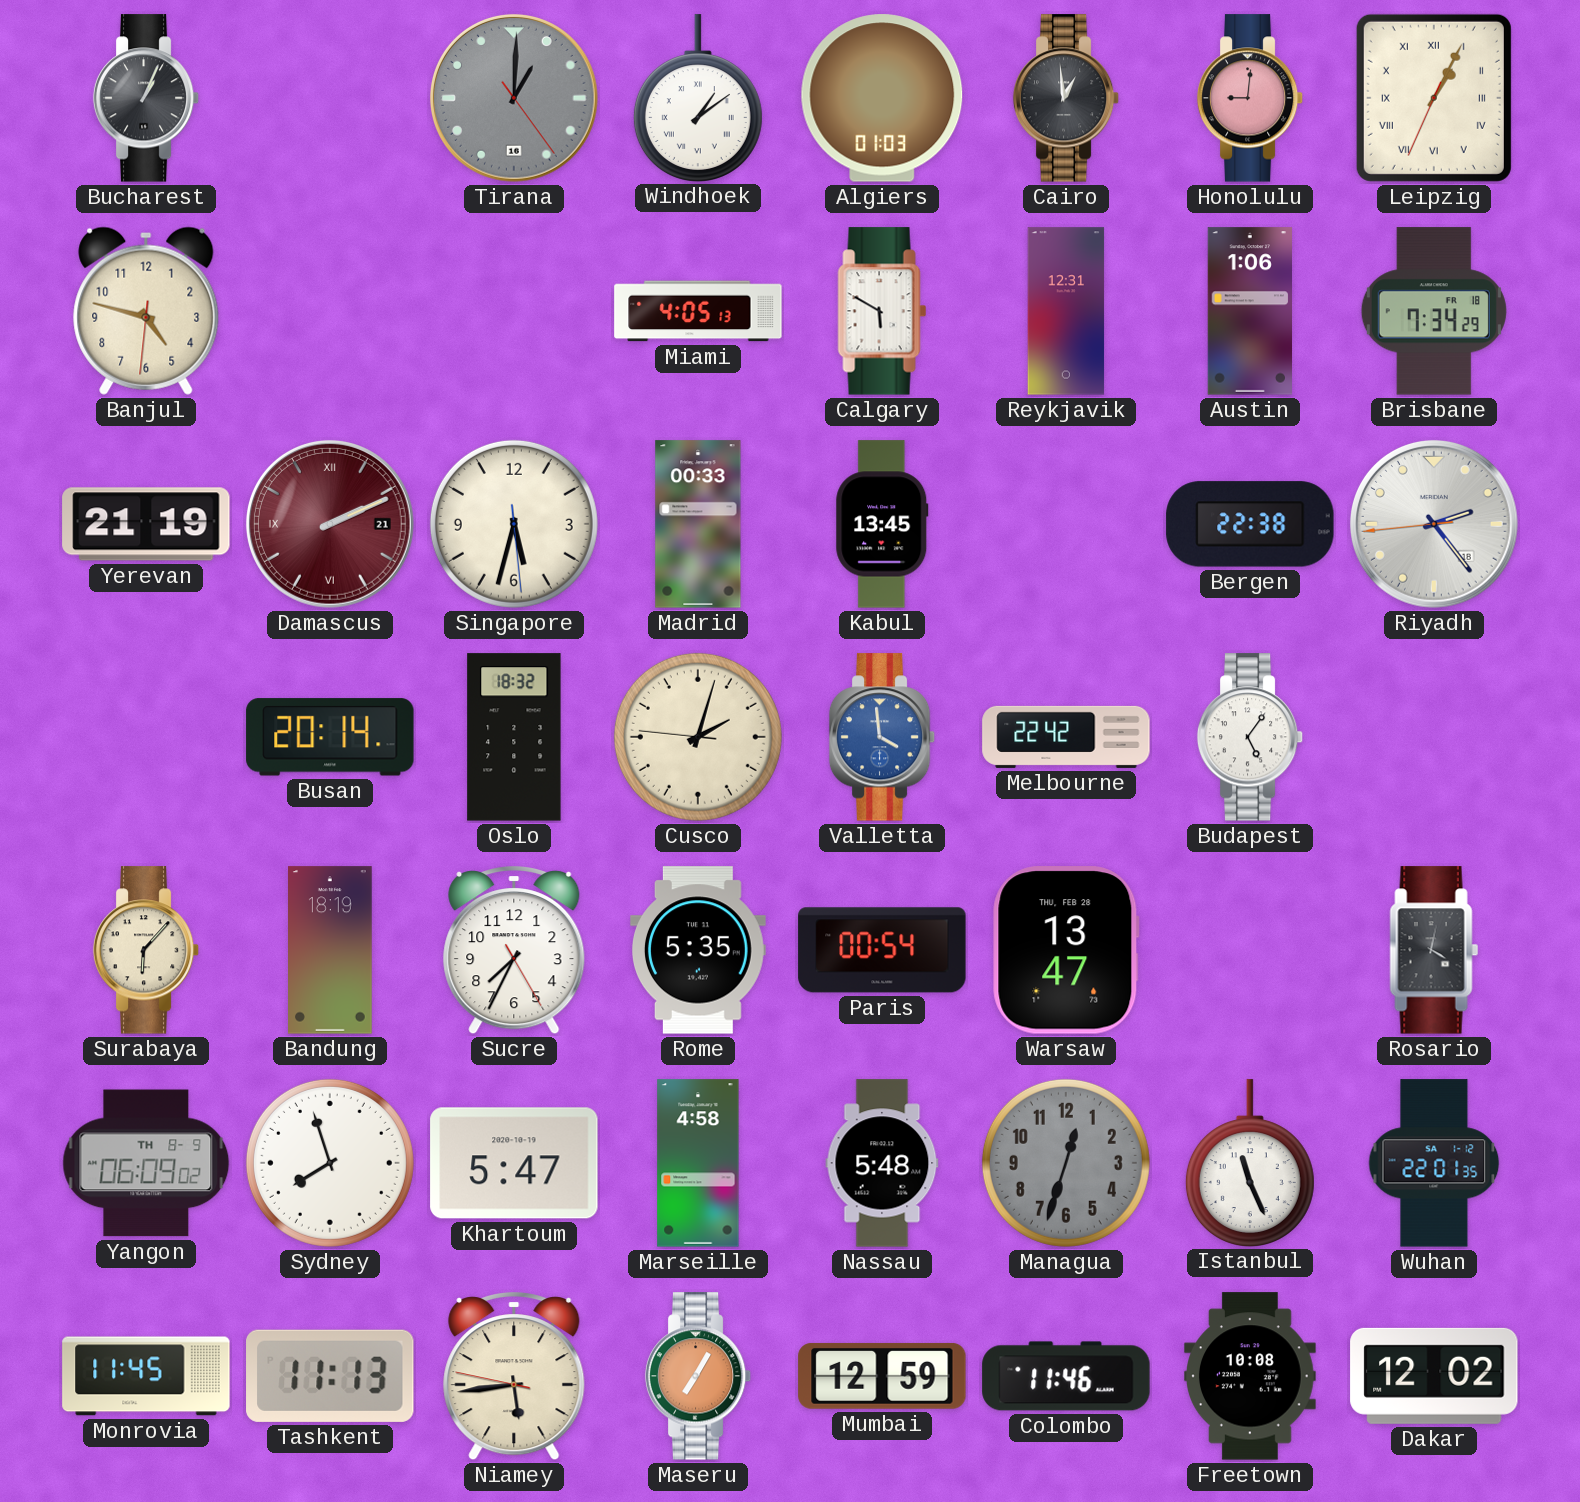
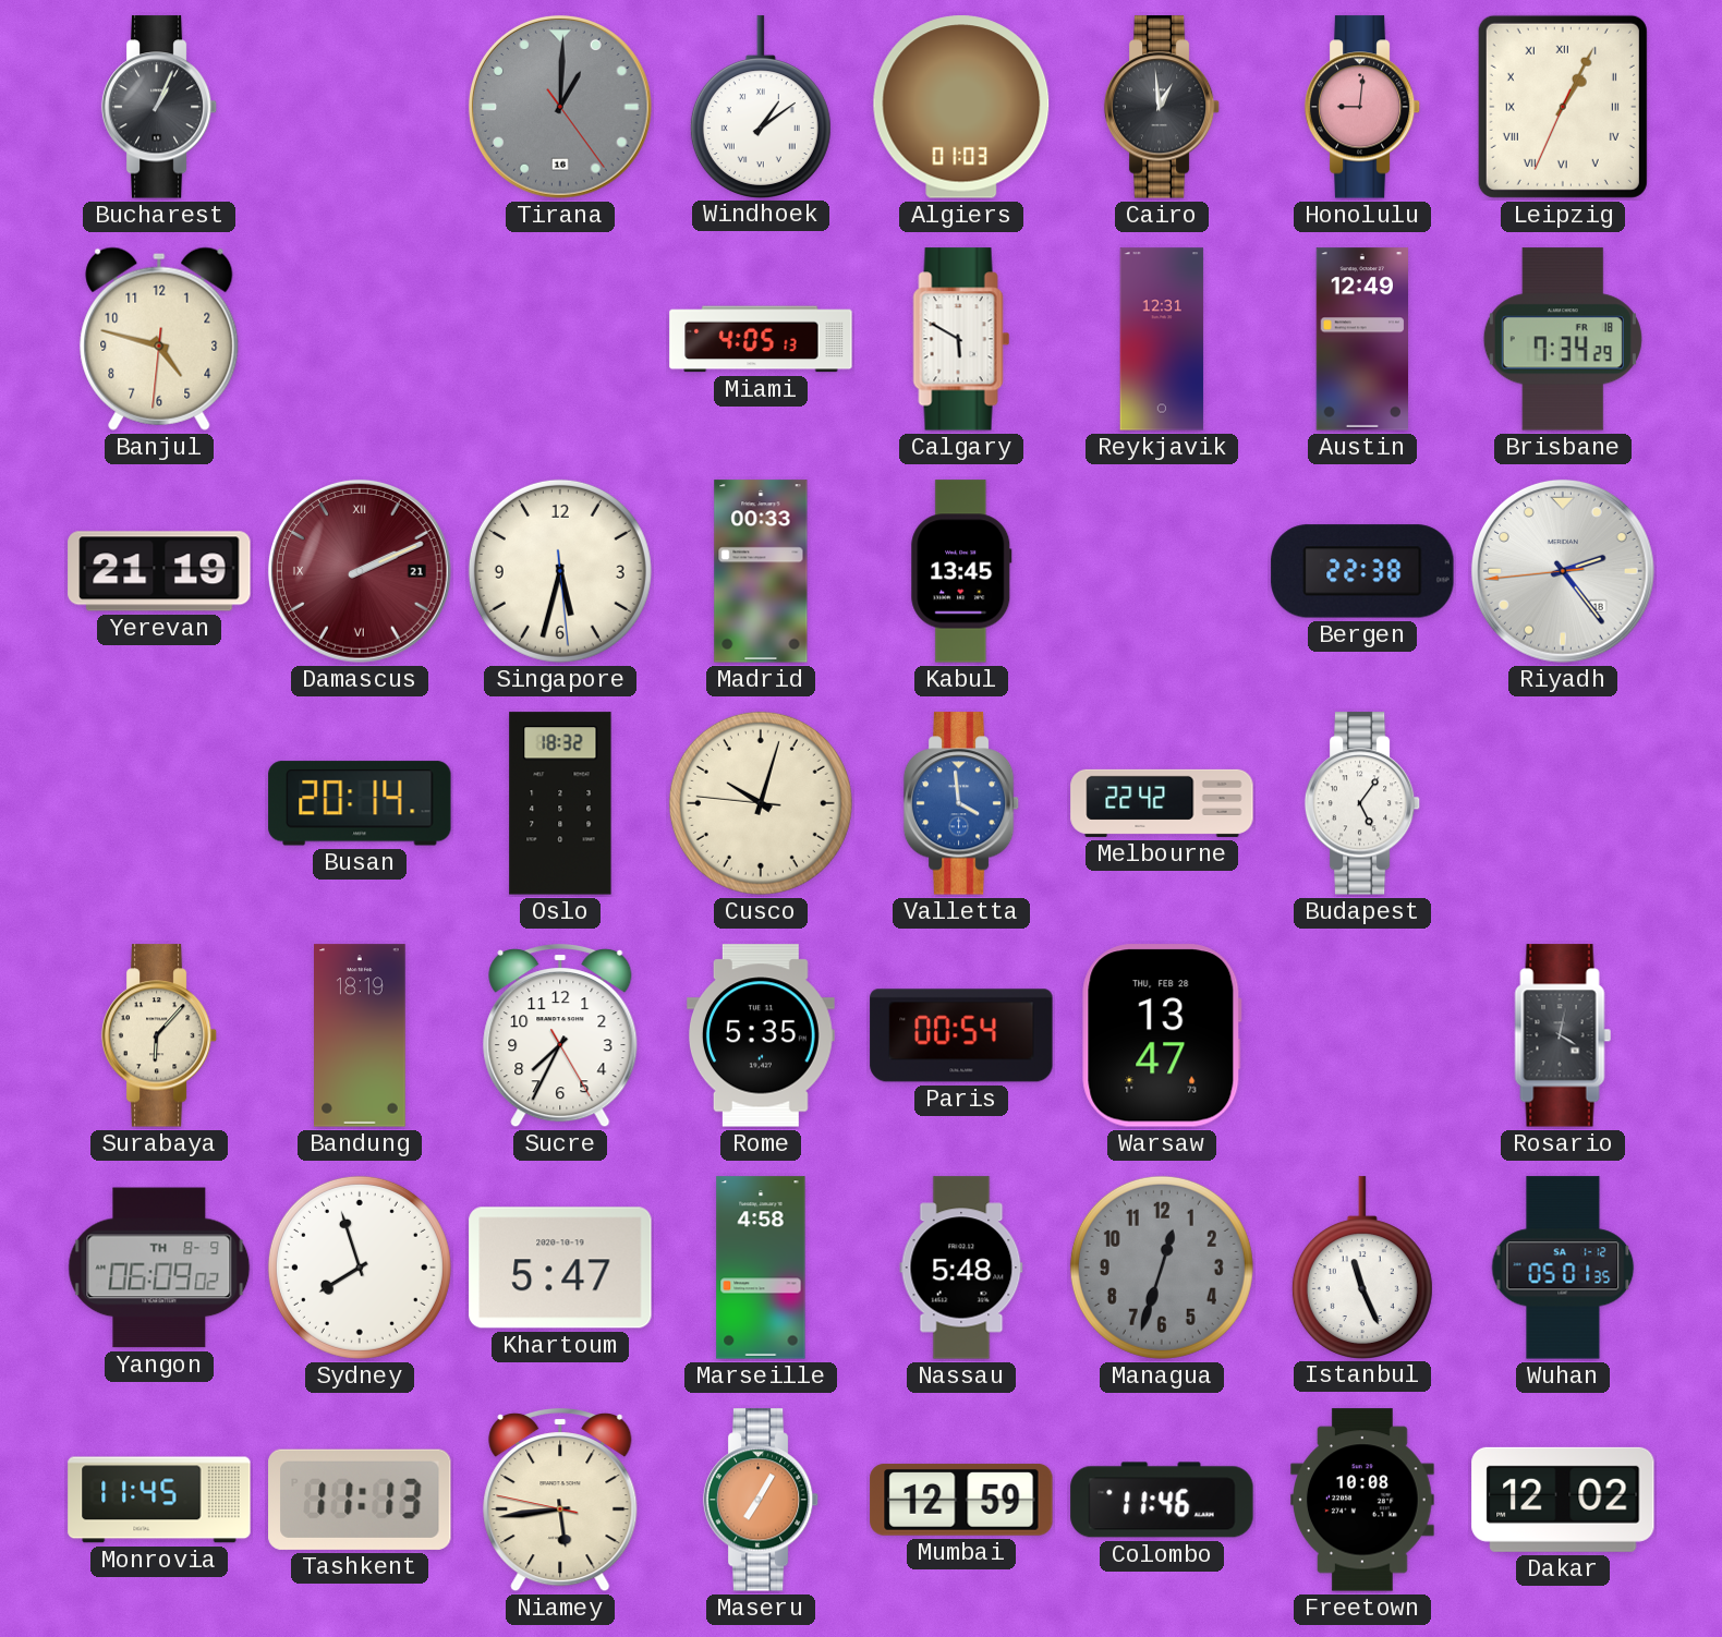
Austin: 1:06 -> 12:49 (1361, 339)
Cusco: 2:02 -> 10:02 (761, 803)
Wuhan: 22:01 -> 05:01 (1563, 1268)
